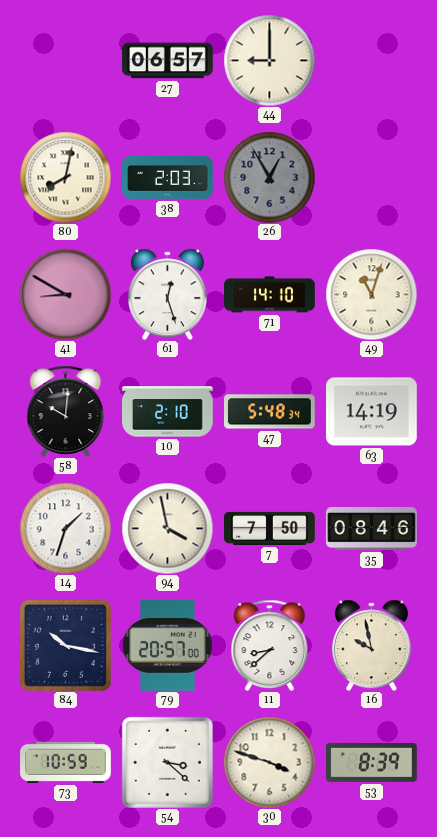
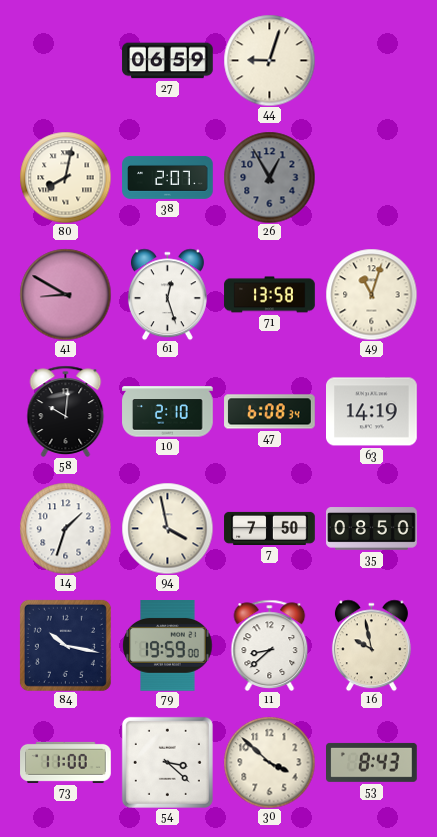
27: 06:57 -> 06:59 (168, 61)
44: 9:00 -> 9:03 (269, 60)
38: 2:03 -> 2:07 (168, 178)
71: 14:10 -> 13:58 (270, 295)
47: 5:48 -> 6:08 (270, 412)
35: 08:46 -> 08:50 (372, 529)
79: 20:57 -> 19:59 (168, 646)
73: 10:59 -> 11:00 (66, 762)
30: 3:48 -> 3:52 (269, 762)
53: 8:39 -> 8:43 (372, 762)
